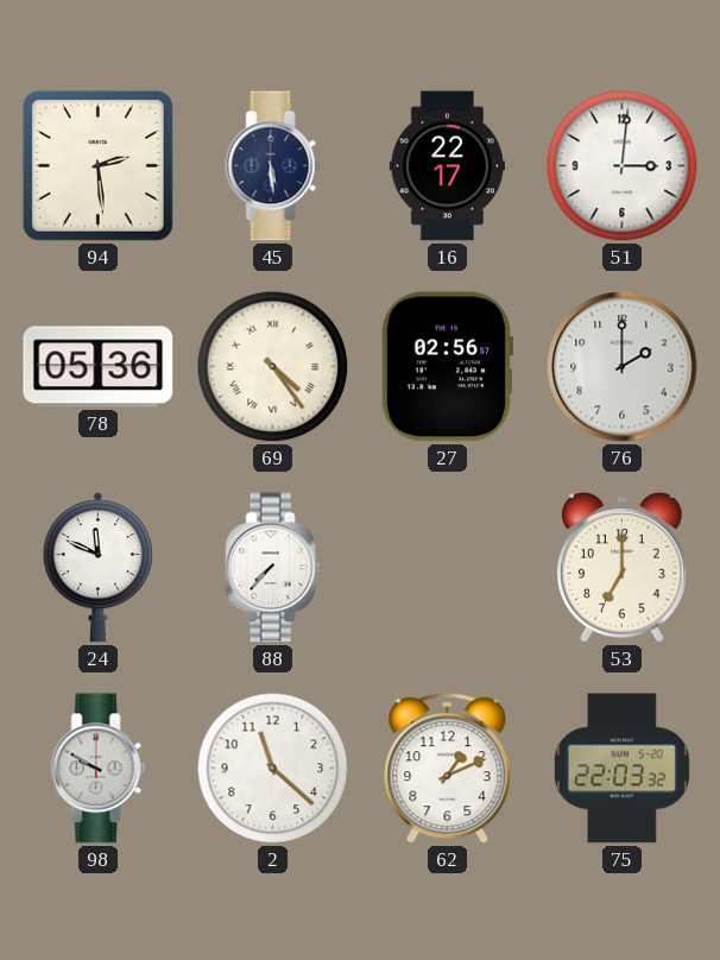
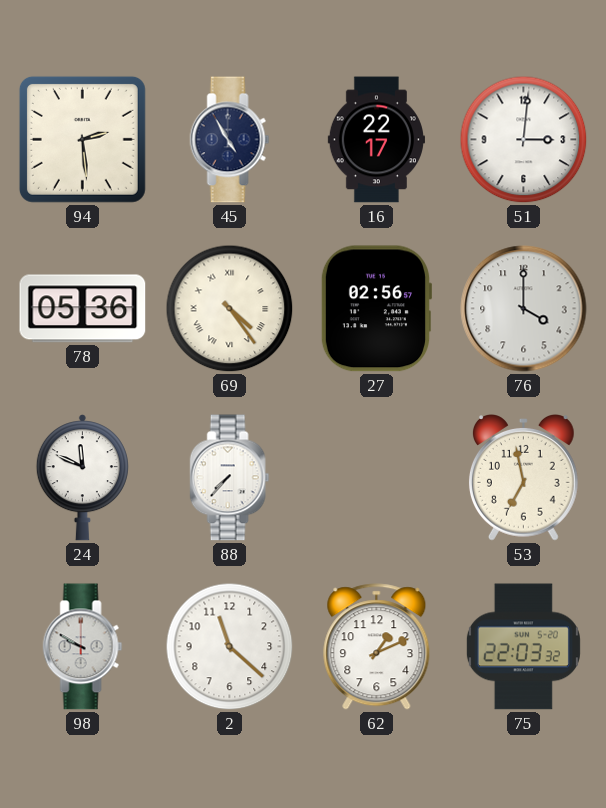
45: 5:29 -> 4:55 (230, 140)
76: 2:00 -> 4:00 (524, 309)
53: 7:00 -> 6:58 (523, 478)
